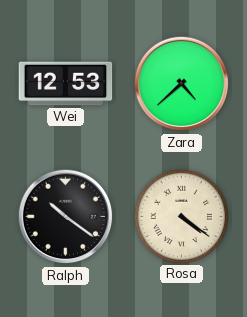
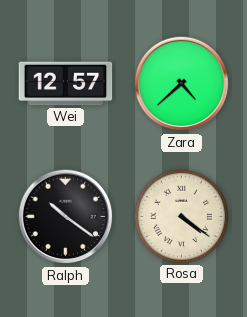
Wei: 12:53 -> 12:57 (66, 84)
